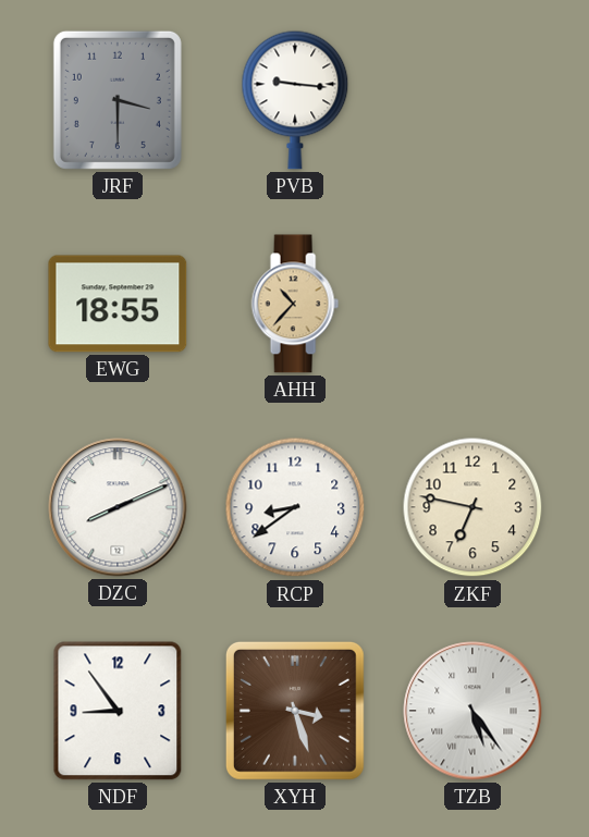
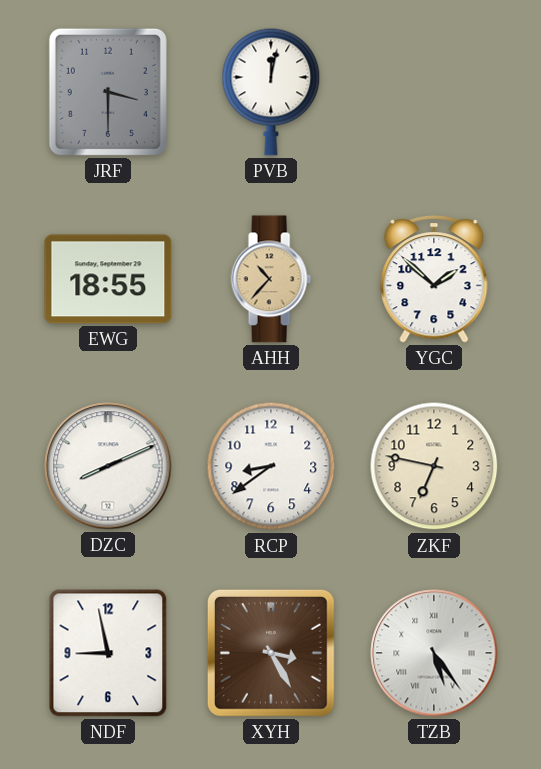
PVB: 9:16 -> 12:02 (271, 92)
YGC: none -> 1:52 (434, 279)
NDF: 8:54 -> 8:58 (108, 653)
XYH: 3:27 -> 3:25 (271, 653)
